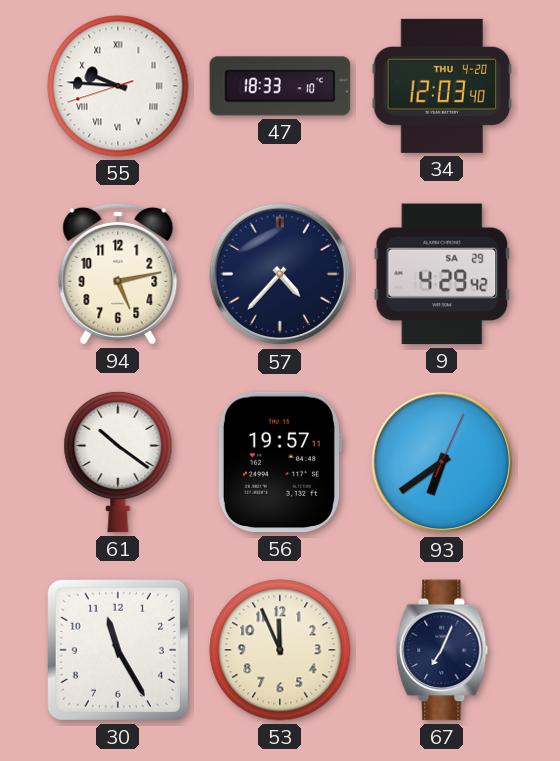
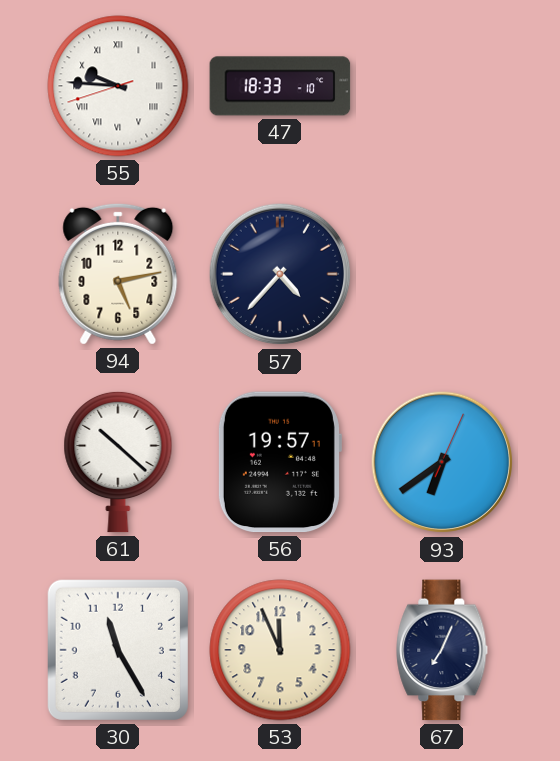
34: 12:03 -> none (442, 86)
9: 4:29 -> none (442, 274)
61: 10:21 -> 10:22 (118, 462)
